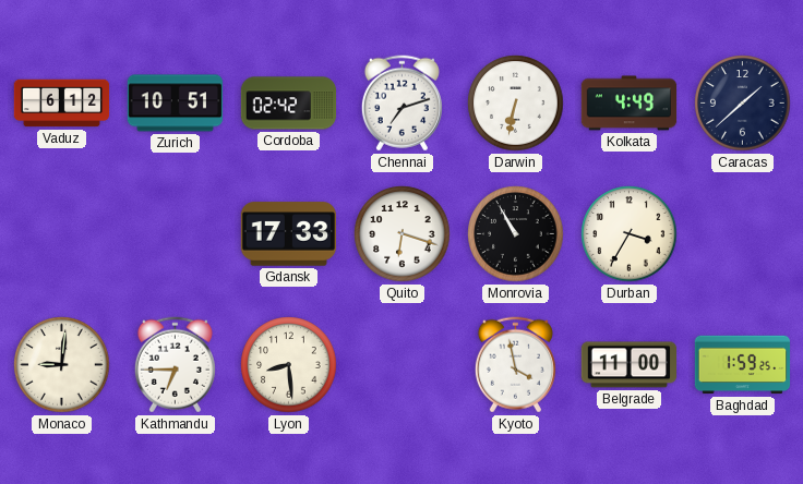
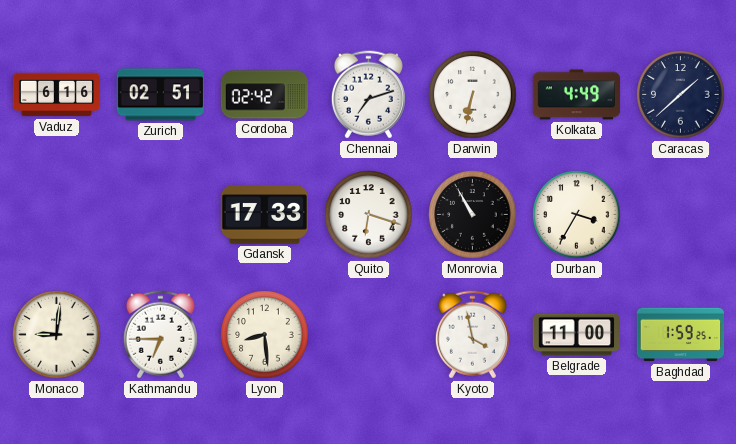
Vaduz: 6:12 -> 6:16 (57, 95)
Zurich: 10:51 -> 02:51 (161, 95)
